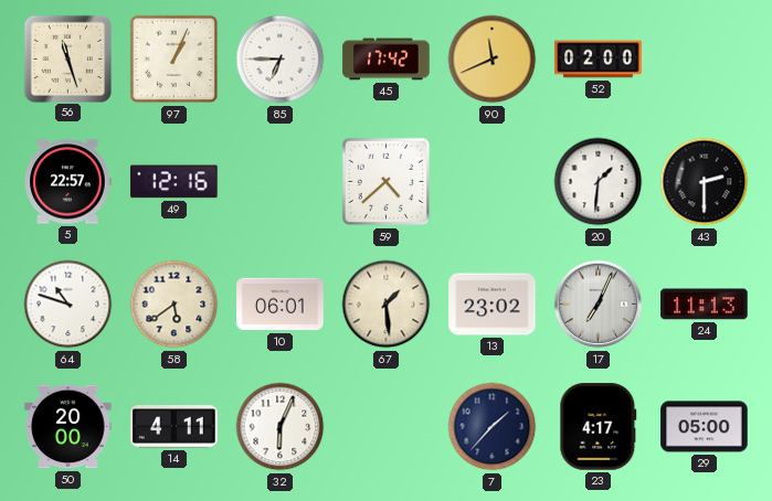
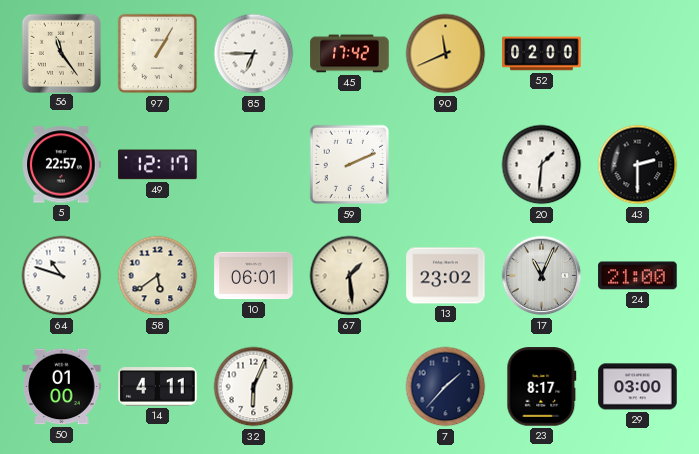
56: 11:27 -> 11:24 (61, 53)
97: 1:04 -> 1:05 (158, 54)
49: 12:16 -> 12:17 (158, 165)
59: 4:38 -> 2:11 (350, 165)
17: 7:04 -> 11:04 (542, 276)
24: 11:13 -> 21:00 (638, 276)
50: 20:00 -> 01:00 (62, 387)
23: 4:17 -> 8:17 (542, 387)
29: 05:00 -> 03:00 (638, 387)
